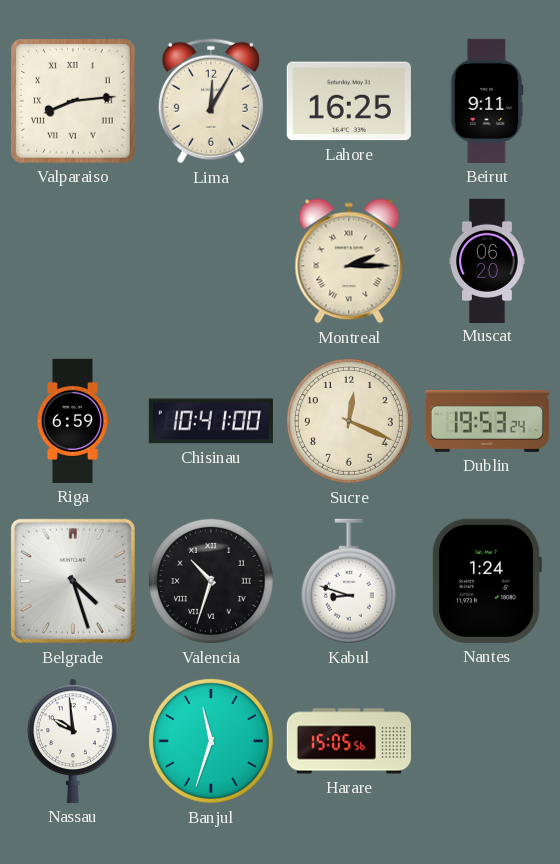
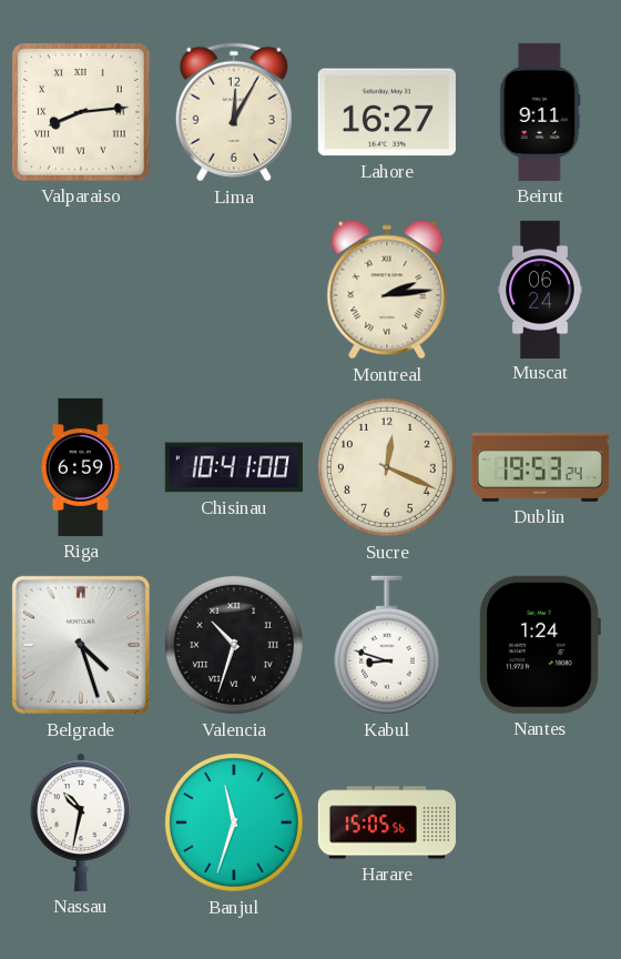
Lahore: 16:25 -> 16:27 (387, 112)
Montreal: 2:15 -> 2:14 (387, 290)
Muscat: 06:20 -> 06:24 (541, 289)
Nassau: 9:59 -> 10:32 (81, 822)
